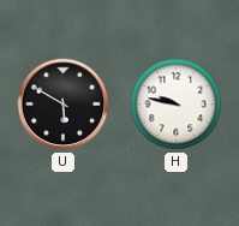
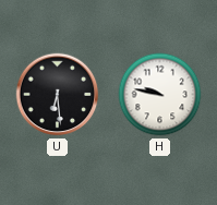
U: 5:50 -> 6:29 (58, 95)
